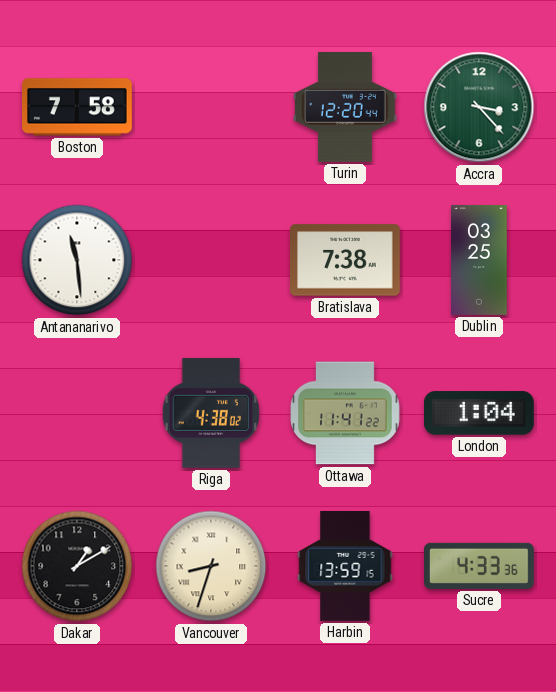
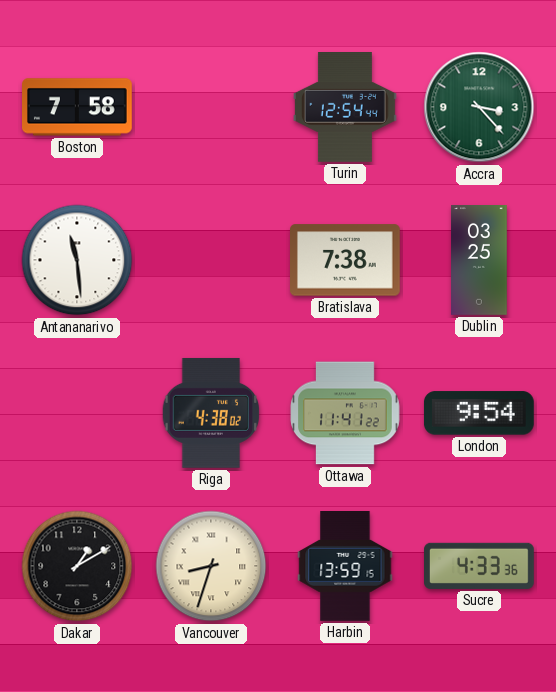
Turin: 12:20 -> 12:54 (345, 108)
London: 1:04 -> 9:54 (479, 413)
